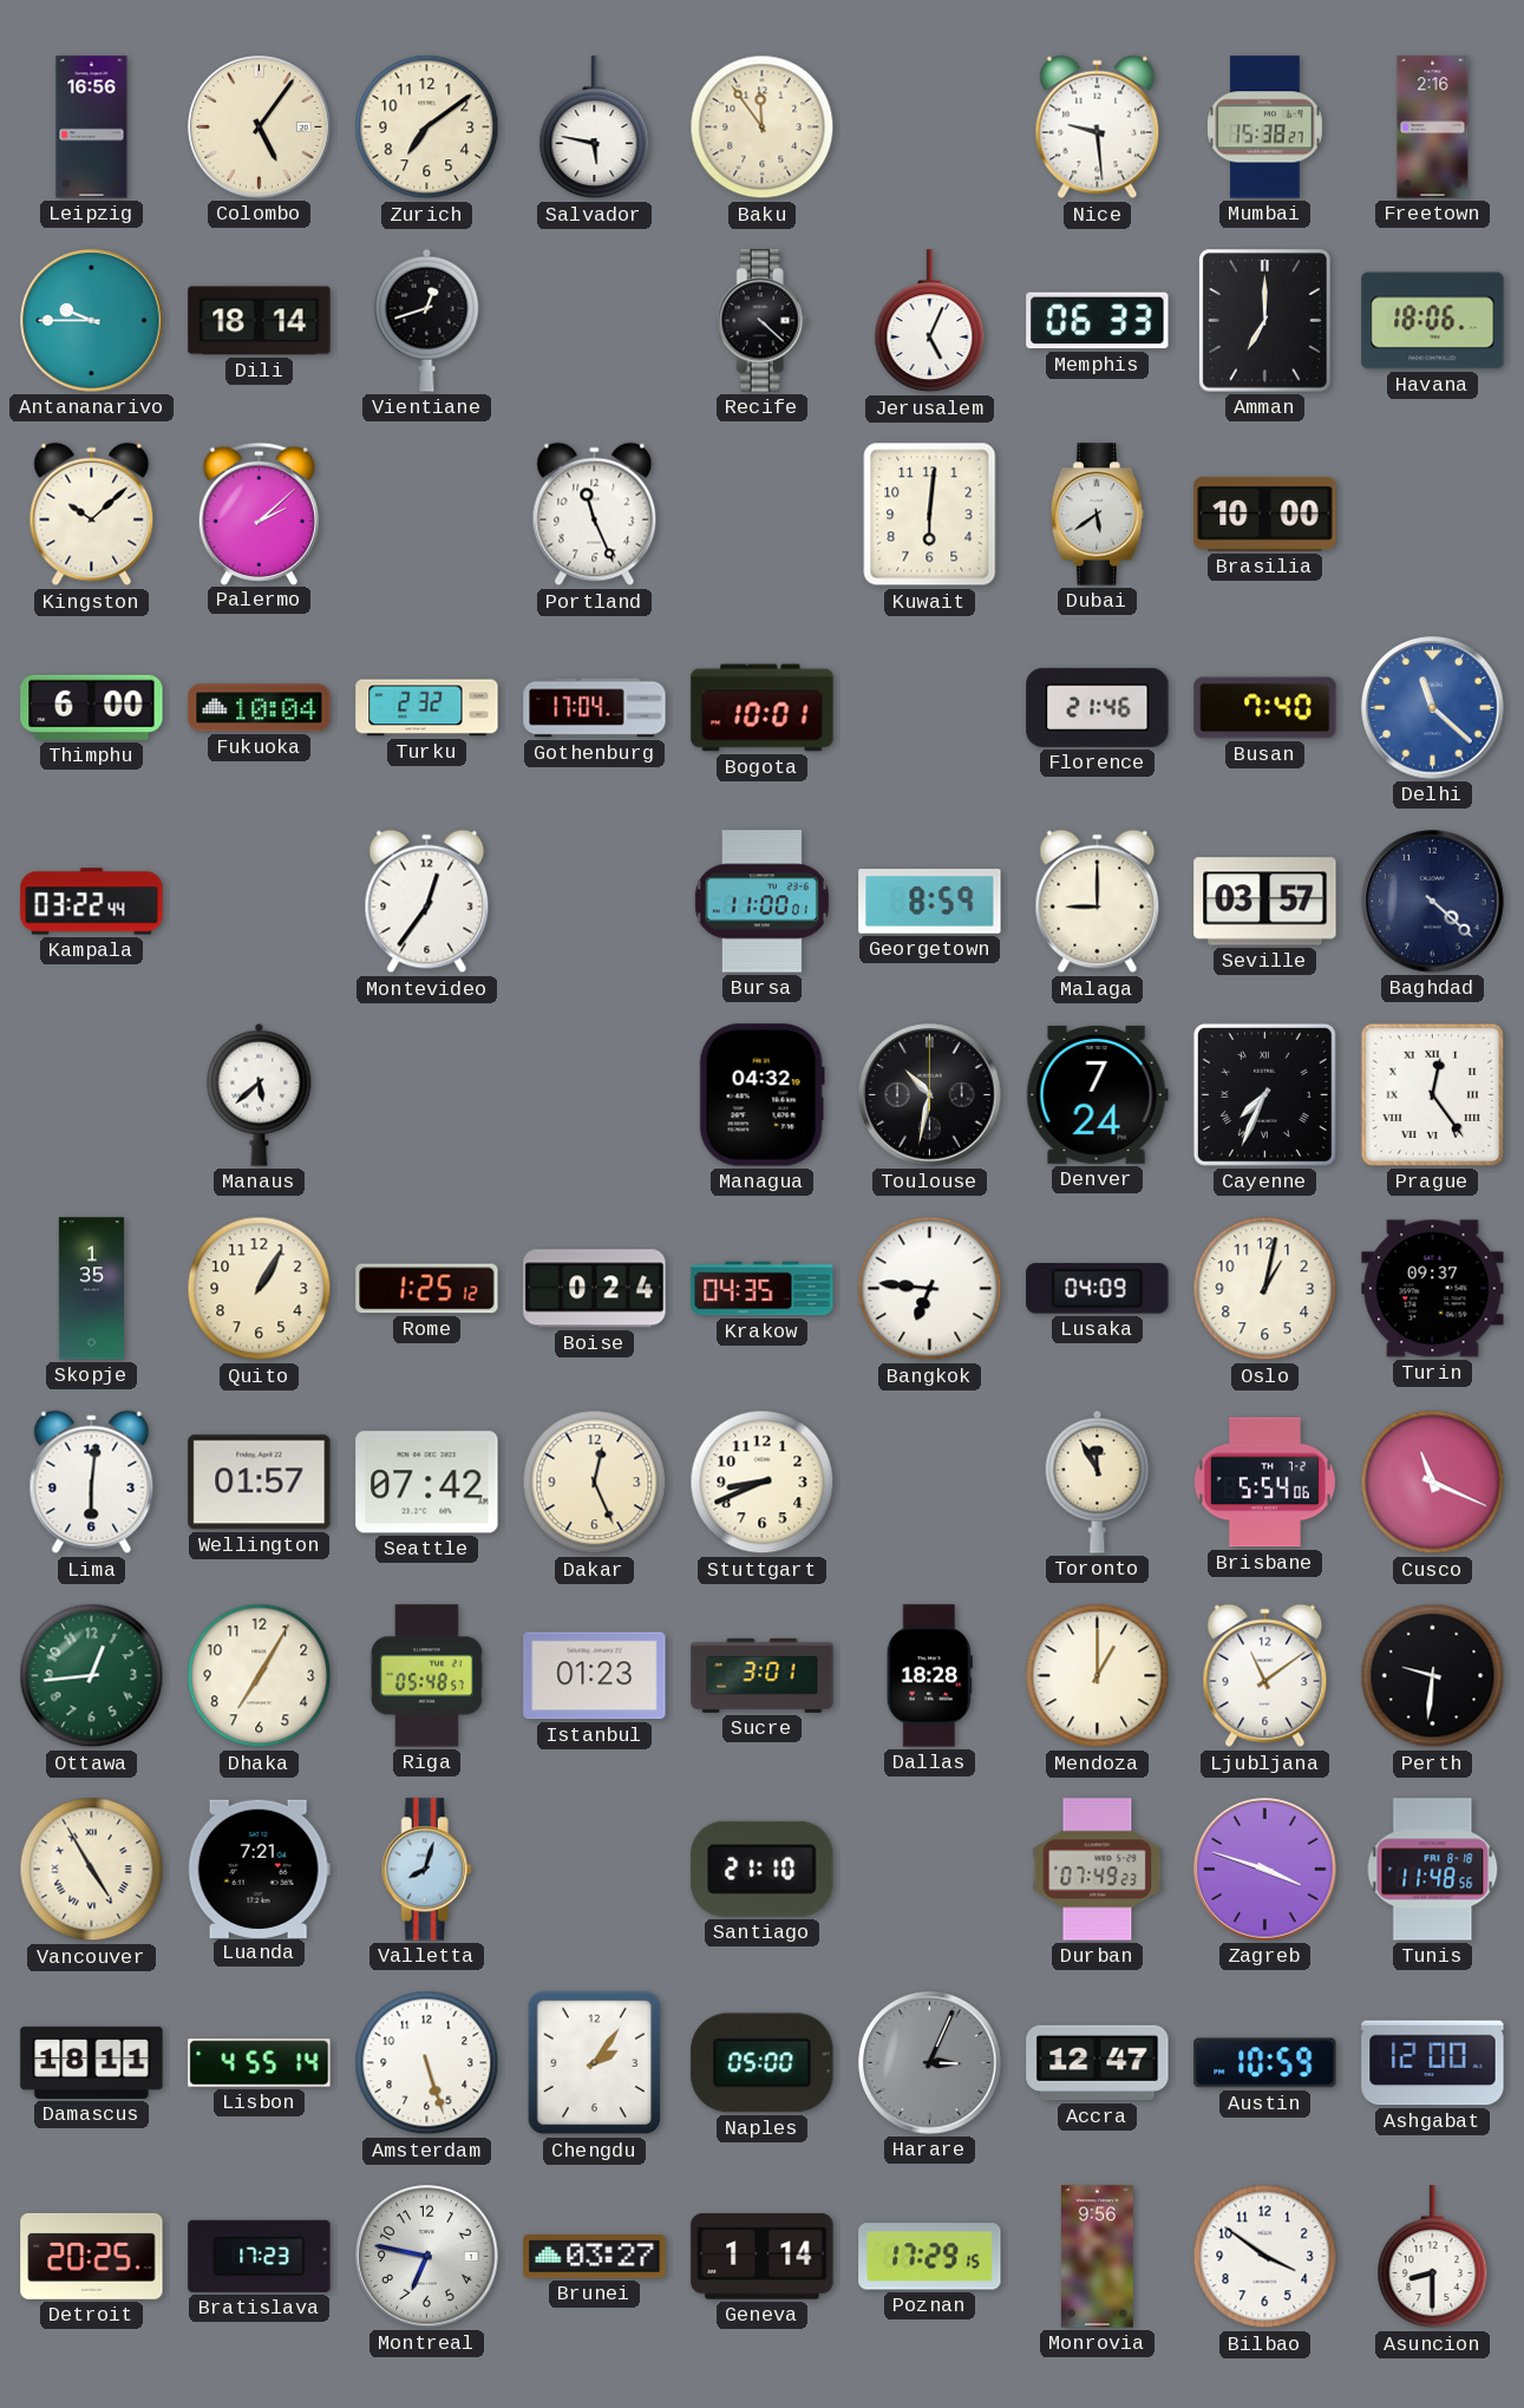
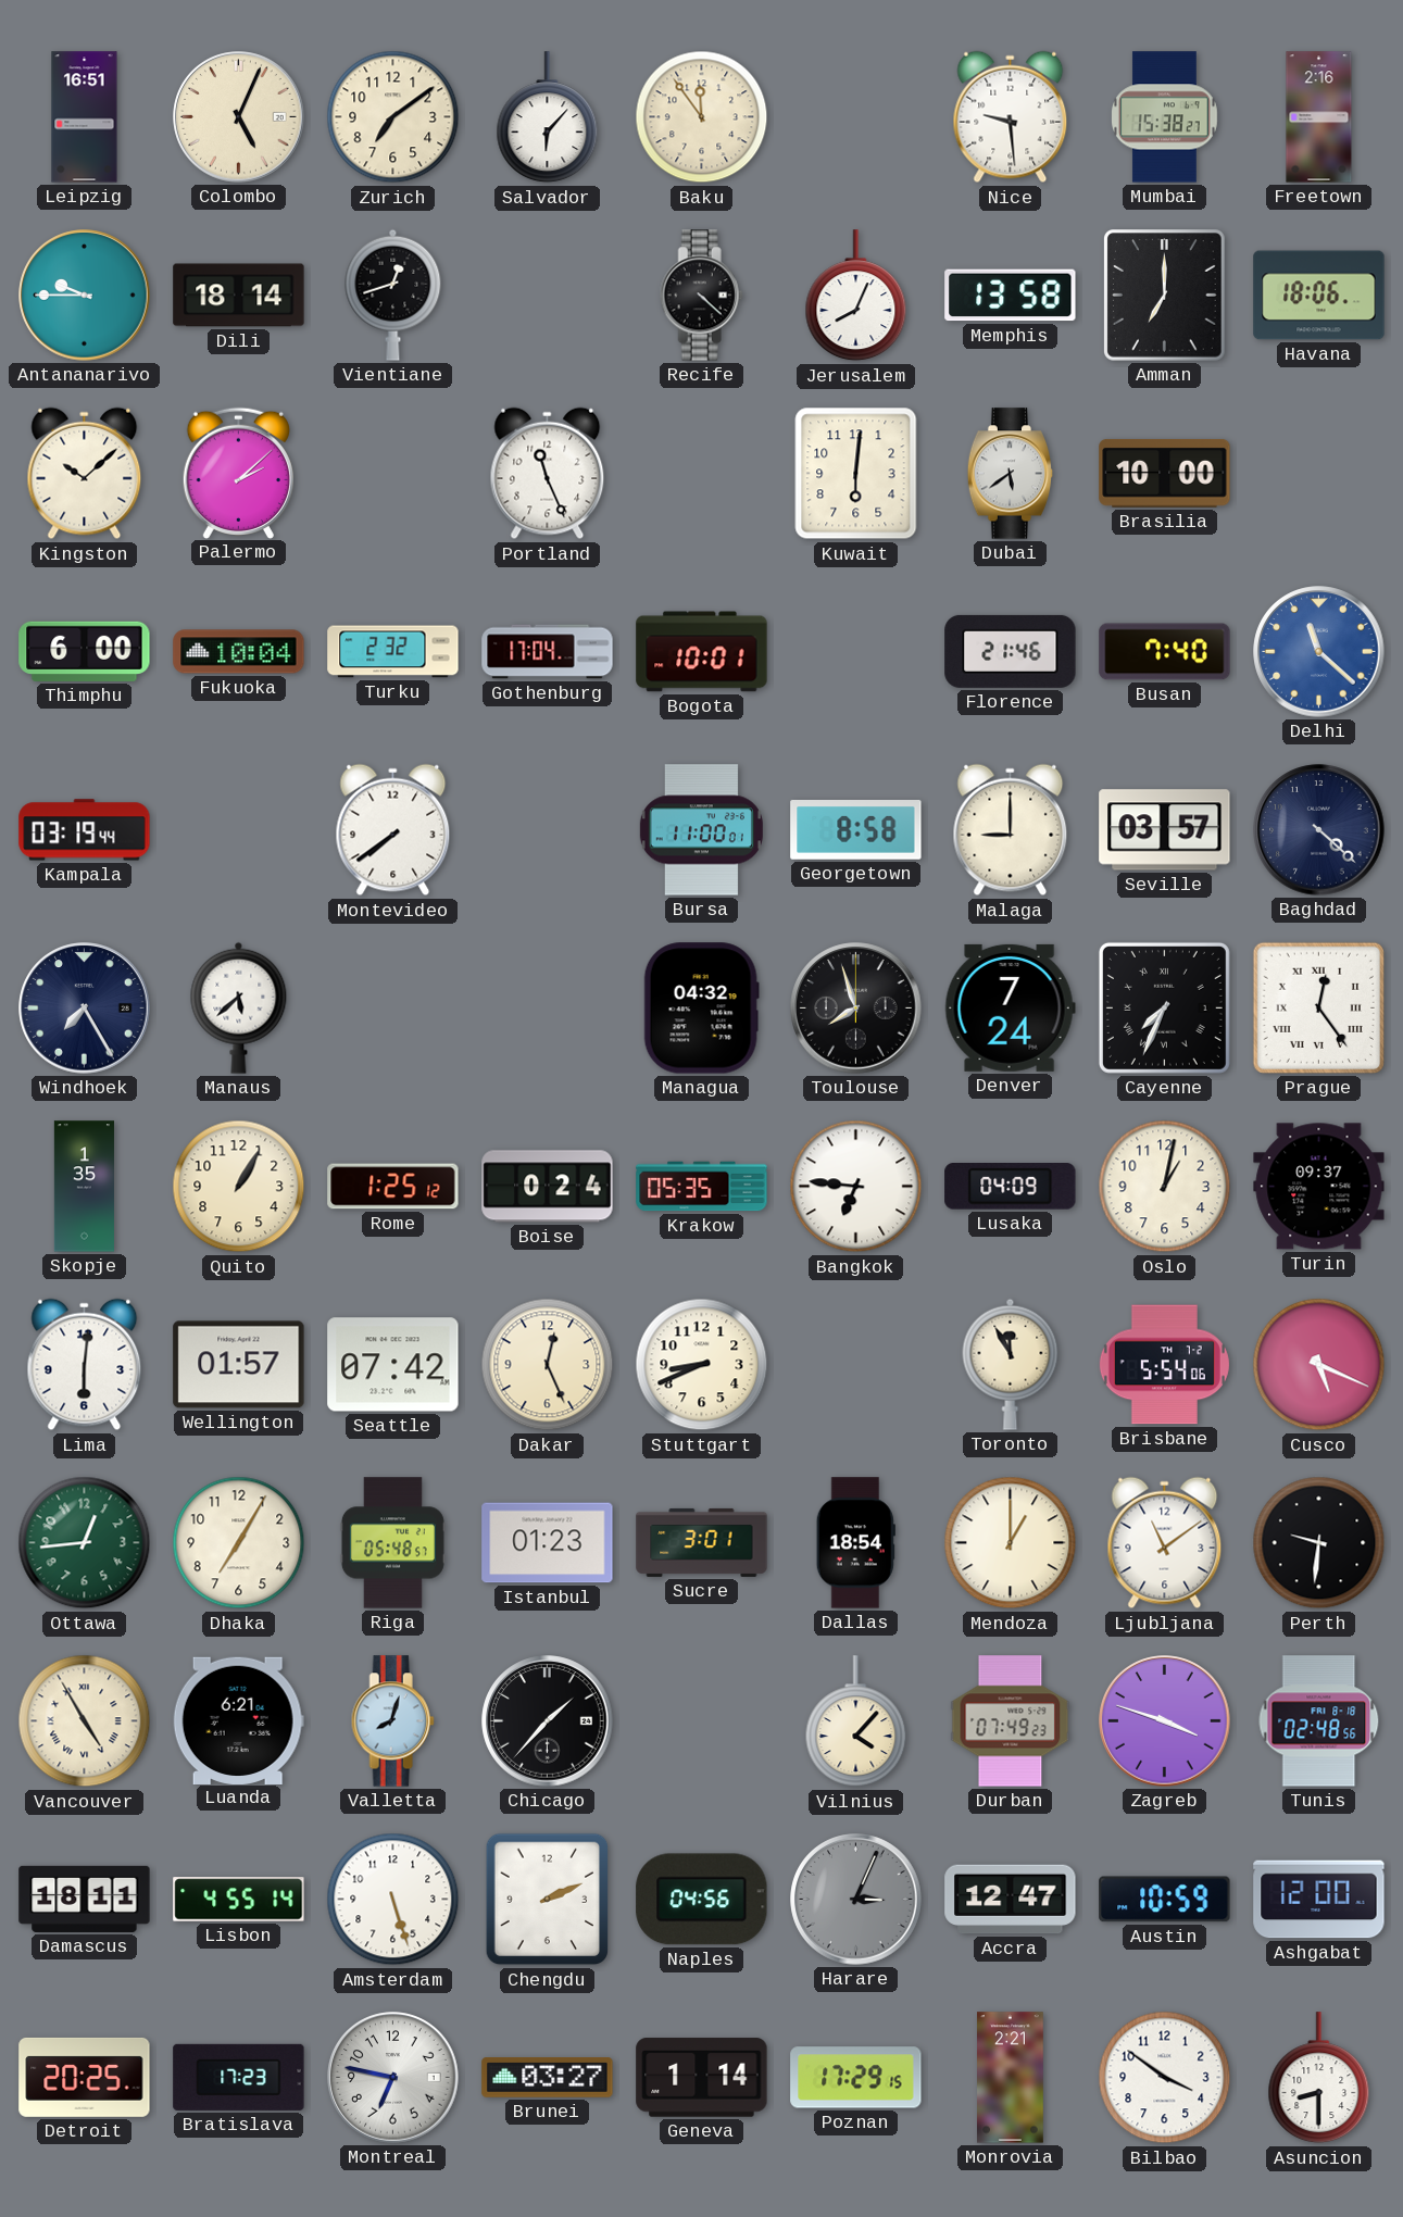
Leipzig: 16:56 -> 16:51 (85, 117)
Colombo: 5:06 -> 5:04 (239, 117)
Salvador: 5:47 -> 6:07 (548, 117)
Jerusalem: 5:04 -> 8:04 (856, 296)
Memphis: 06:33 -> 13:58 (1011, 296)
Kampala: 03:22 -> 03:19 (85, 830)
Montevideo: 12:36 -> 7:39 (393, 830)
Georgetown: 8:59 -> 8:58 (856, 830)
Windhoek: none -> 7:25 (85, 1009)
Toulouse: 10:32 -> 7:57 (856, 1009)
Krakow: 04:35 -> 05:35 (702, 1187)
Cusco: 11:19 -> 5:19 (1319, 1365)
Dallas: 18:28 -> 18:54 (855, 1543)
Luanda: 7:21 -> 6:21 (238, 1720)
Chicago: none -> 1:37 (548, 1721)
Santiago: 21:10 -> none (763, 1869)
Vilnius: none -> 4:07 (856, 1721)
Tunis: 11:48 -> 02:48 (1319, 1721)
Chengdu: 2:06 -> 2:11 (548, 1900)
Naples: 05:00 -> 04:56 (702, 1900)
Monrovia: 9:56 -> 2:21 (1011, 2078)
